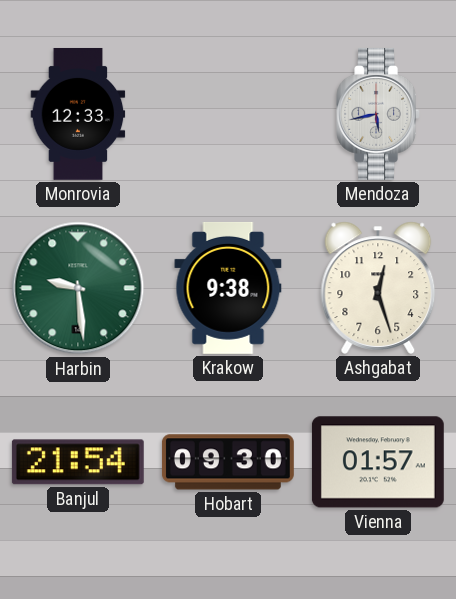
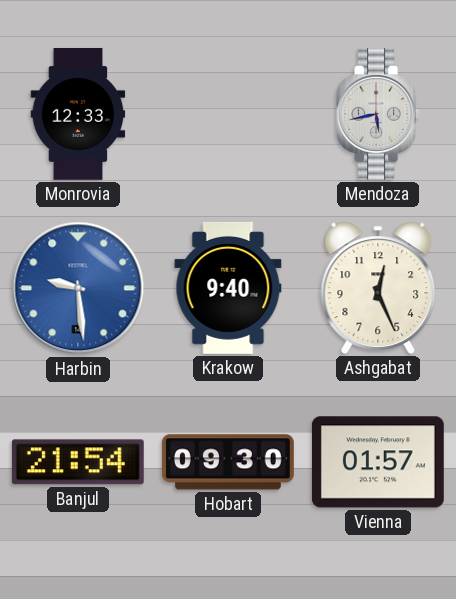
Harbin dial: green -> blue (78, 288)
Krakow: 9:38 -> 9:40 (228, 288)
Ashgabat: 12:27 -> 12:26 (378, 288)
